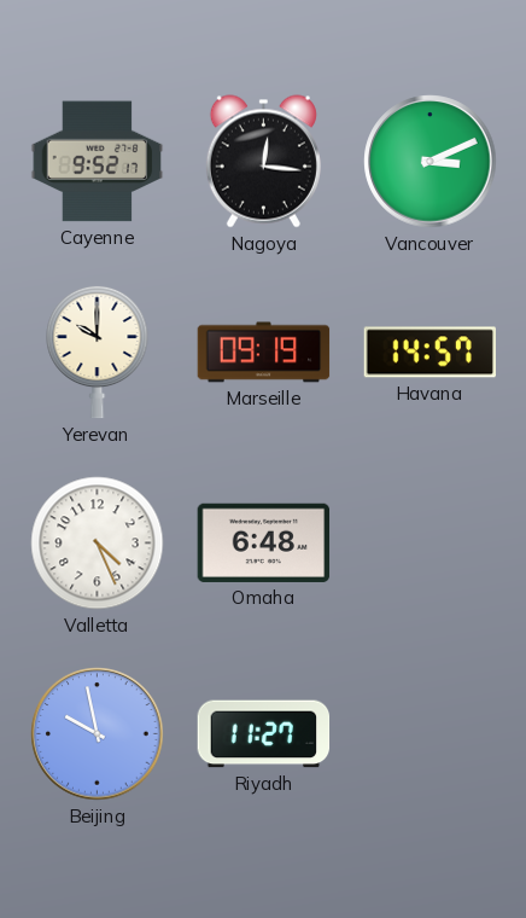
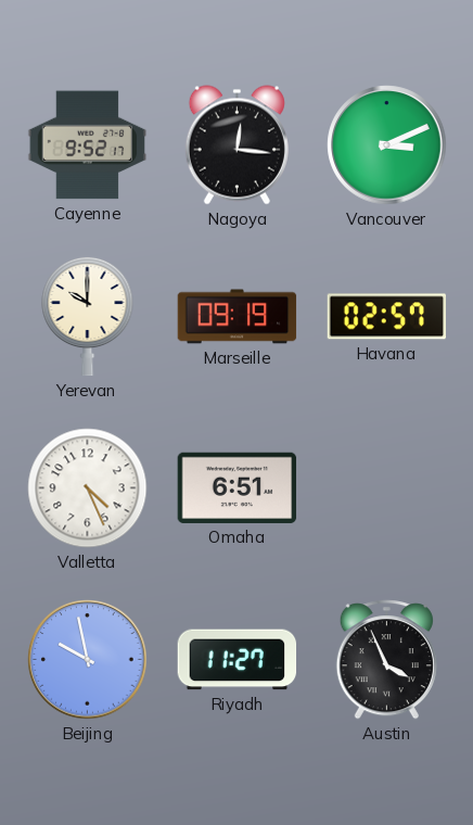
Havana: 14:57 -> 02:57 (387, 317)
Omaha: 6:48 -> 6:51 (238, 487)
Austin: none -> 3:56 (386, 660)
